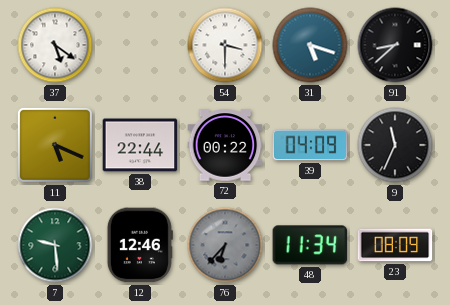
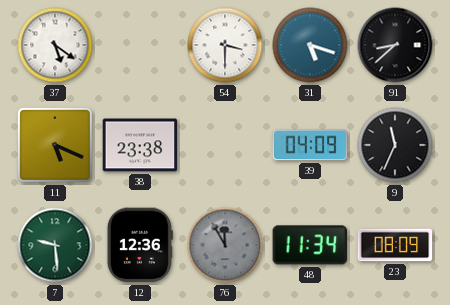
38: 22:44 -> 23:38 (140, 145)
72: 00:22 -> none (225, 145)
12: 12:46 -> 12:36 (140, 245)
76: 6:37 -> 11:55 (225, 245)
